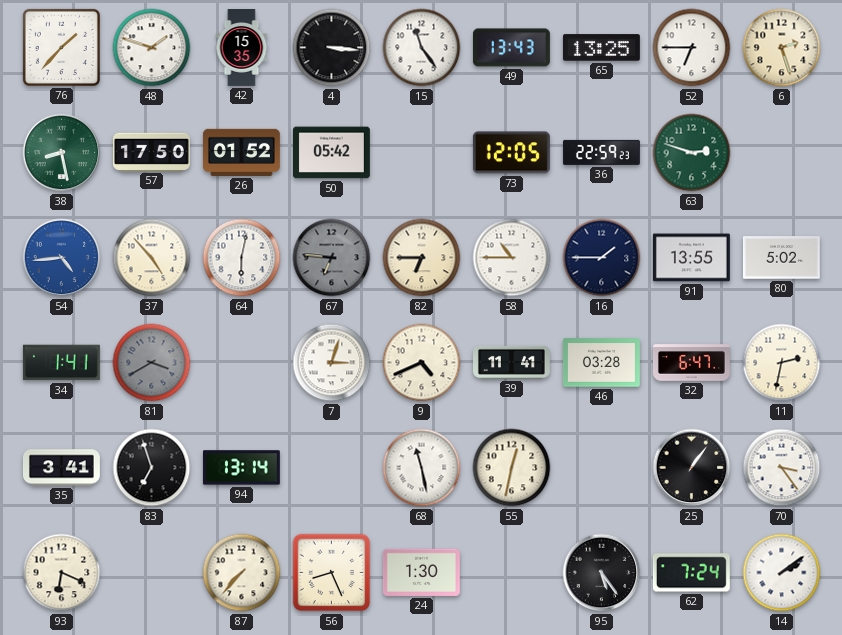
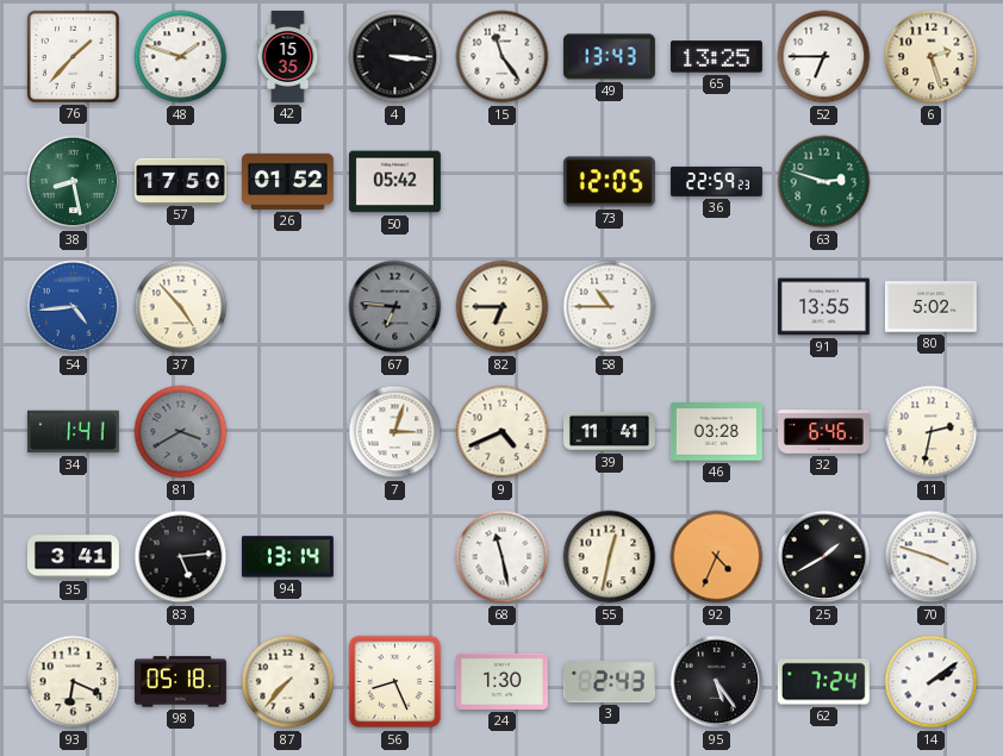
64: 6:02 -> none (242, 258)
16: 1:45 -> none (602, 258)
32: 6:47 -> 6:46 (824, 432)
83: 6:57 -> 5:14 (181, 557)
92: none -> 4:34 (717, 557)
25: 1:06 -> 1:40 (824, 557)
70: 3:24 -> 3:48 (932, 557)
98: none -> 05:18 (180, 682)
3: none -> 2:43 (609, 681)
